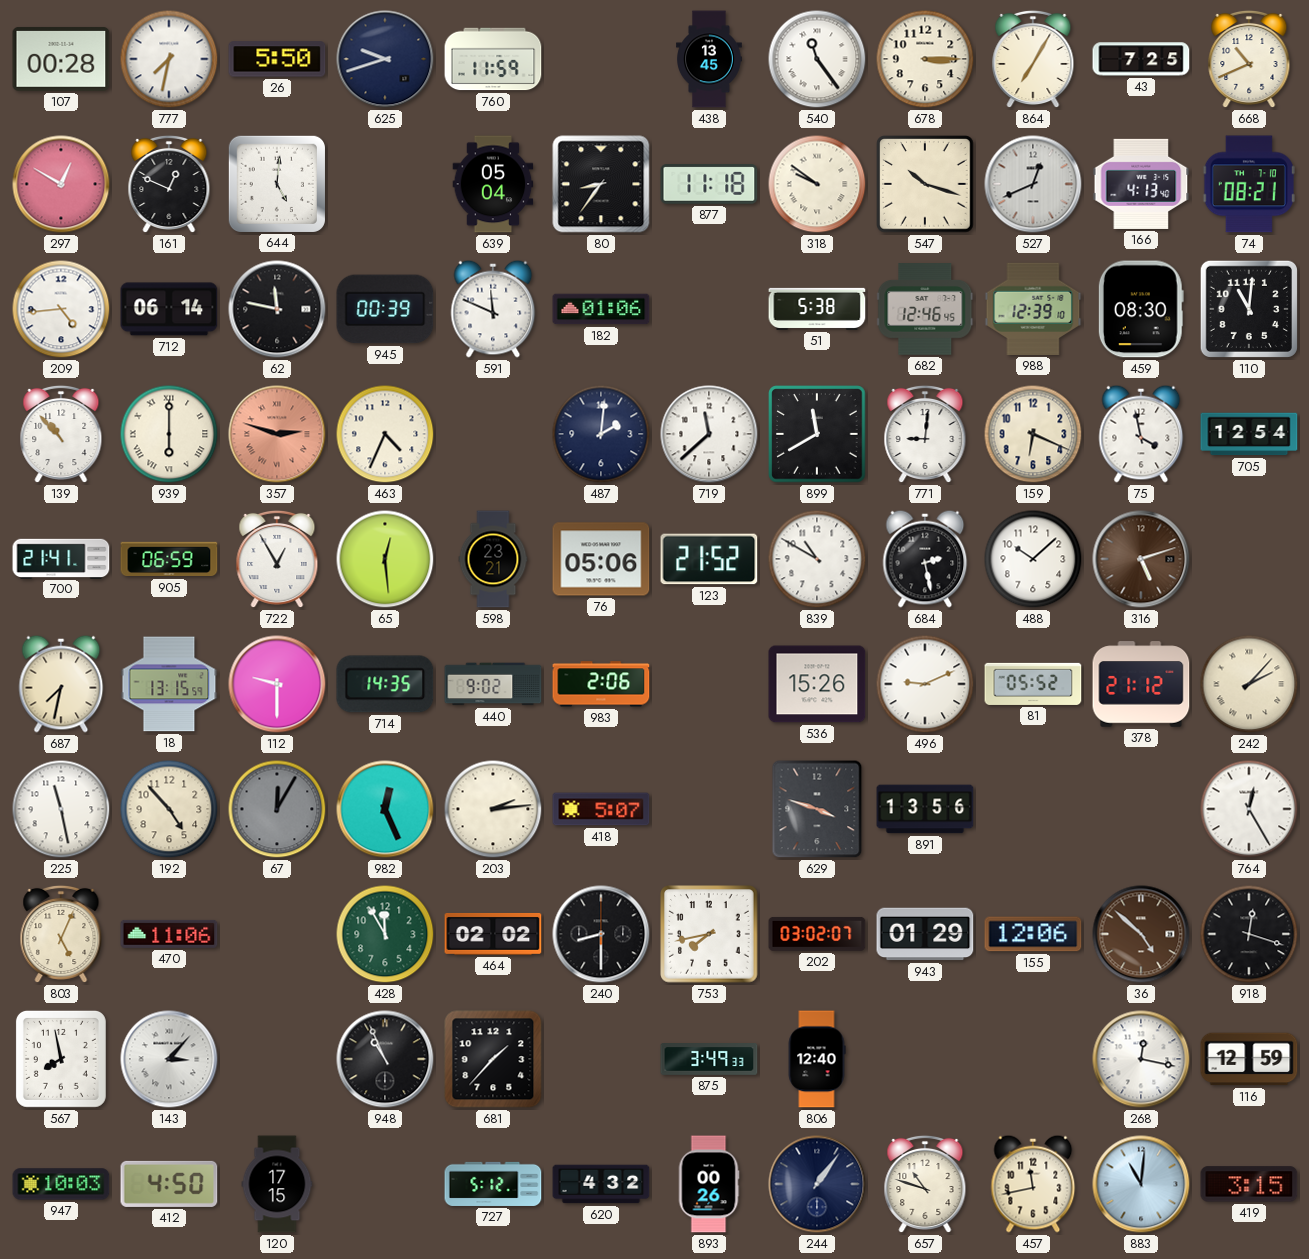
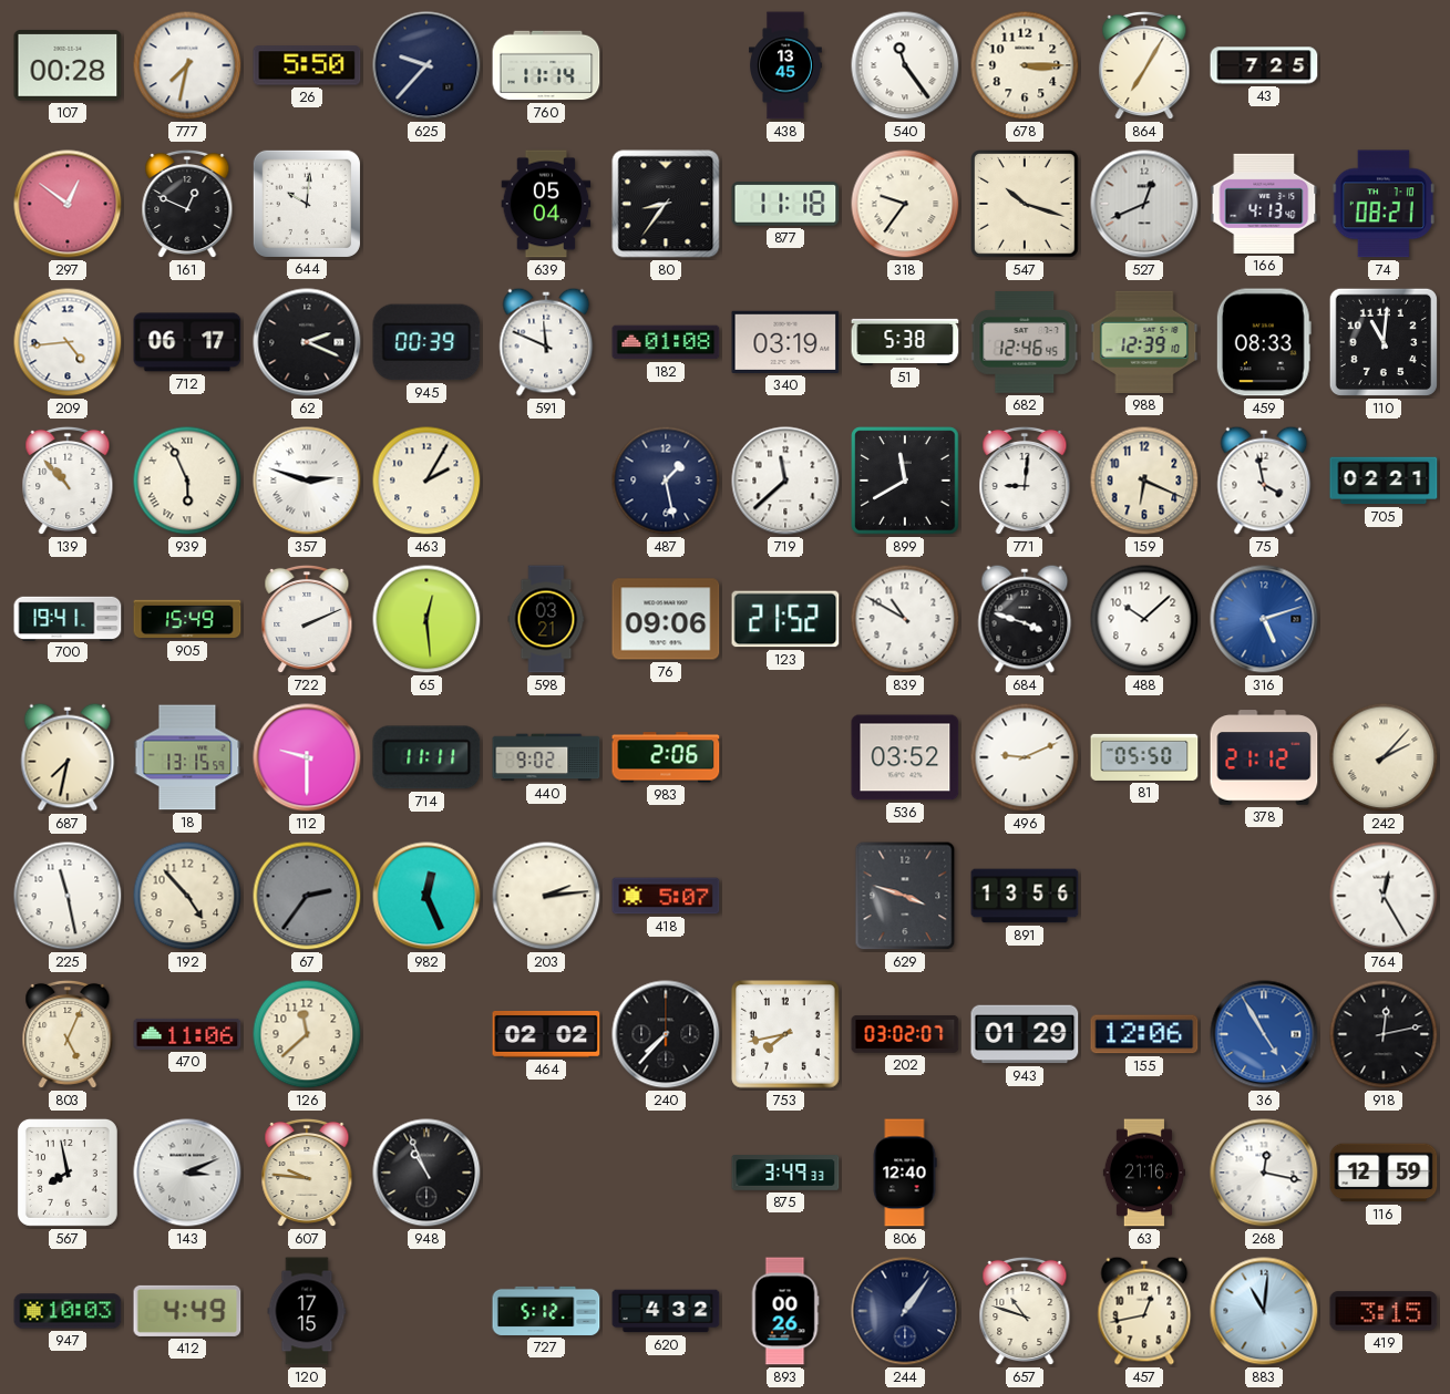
625: 9:42 -> 9:37 (426, 65)
760: 11:59 -> 11:14 (546, 65)
668: 10:41 -> none (1249, 59)
297: 12:50 -> 12:51 (68, 204)
644: 5:01 -> 10:01 (307, 204)
318: 9:51 -> 9:36 (905, 204)
712: 06:14 -> 06:17 (187, 342)
62: 11:47 -> 2:19 (307, 342)
182: 01:06 -> 01:08 (666, 342)
340: none -> 03:19 (785, 342)
459: 08:30 -> 08:33 (1264, 342)
939: 6:00 -> 5:56 (187, 481)
357 dial: salmon -> white (307, 481)
463: 4:34 -> 2:05 (426, 481)
487: 2:01 -> 1:28 (666, 481)
705: 12:54 -> 02:21 (1384, 481)
700: 21:41 -> 19:41 (68, 618)
905: 06:59 -> 15:49 (187, 619)
722: 12:55 -> 2:11 (307, 619)
598: 23:21 -> 03:21 (546, 619)
76: 05:06 -> 09:06 (666, 619)
684: 2:28 -> 3:48 (1025, 619)
316 dial: brown -> blue (1264, 619)
714: 14:35 -> 11:11 (426, 757)
536: 15:26 -> 03:52 (905, 757)
81: 05:52 -> 05:50 (1144, 757)
67: 12:05 -> 2:36 (307, 896)
126: none -> 11:38 (307, 1034)
428: 11:55 -> none (385, 934)
240: 8:30 -> 7:37 (666, 1034)
36: 4:52 -> 4:55 (1264, 1034)
36 dial: brown -> blue (1264, 1034)
918: 12:18 -> 12:13 (1384, 1034)
143: 3:07 -> 3:11 (187, 1173)
607: none -> 9:46 (307, 1173)
681: 1:37 -> none (493, 1059)
63: none -> 21:16 (1144, 1173)
412: 4:50 -> 4:49 (187, 1311)
457: 11:43 -> 12:43 (1144, 1311)
